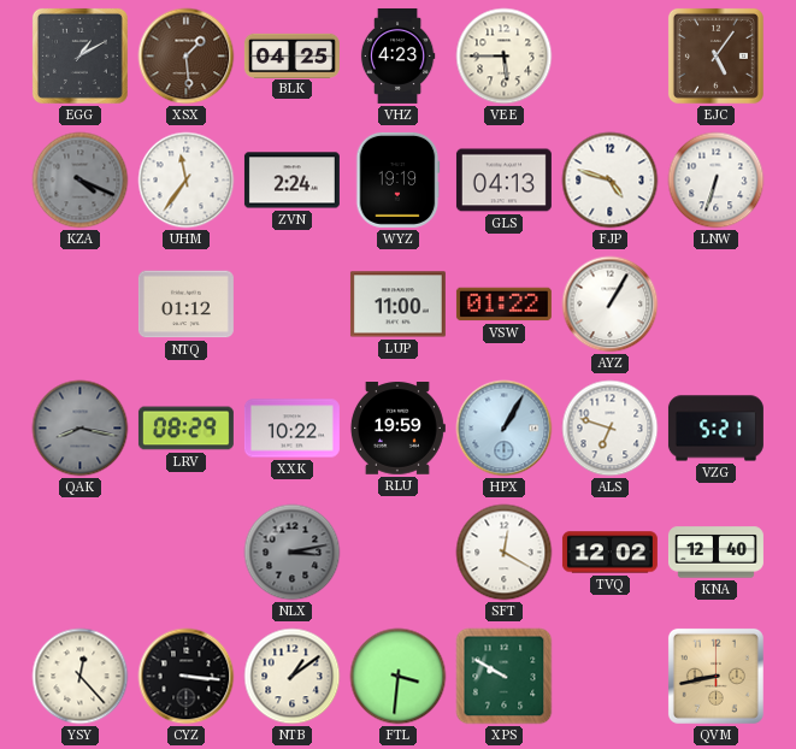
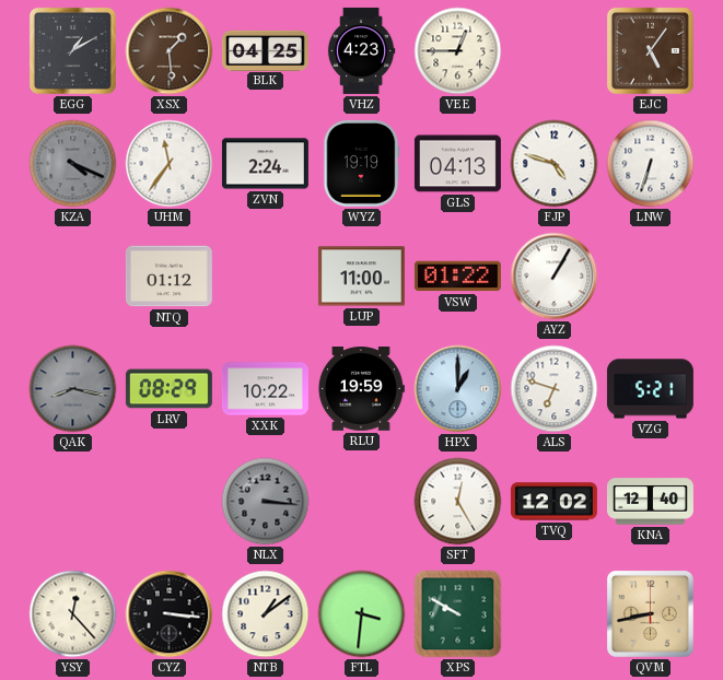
VEE: 5:45 -> 12:45 (458, 51)
HPX: 1:05 -> 1:00 (458, 389)
NLX: 3:13 -> 3:16 (266, 502)
SFT: 12:20 -> 12:25 (458, 502)
